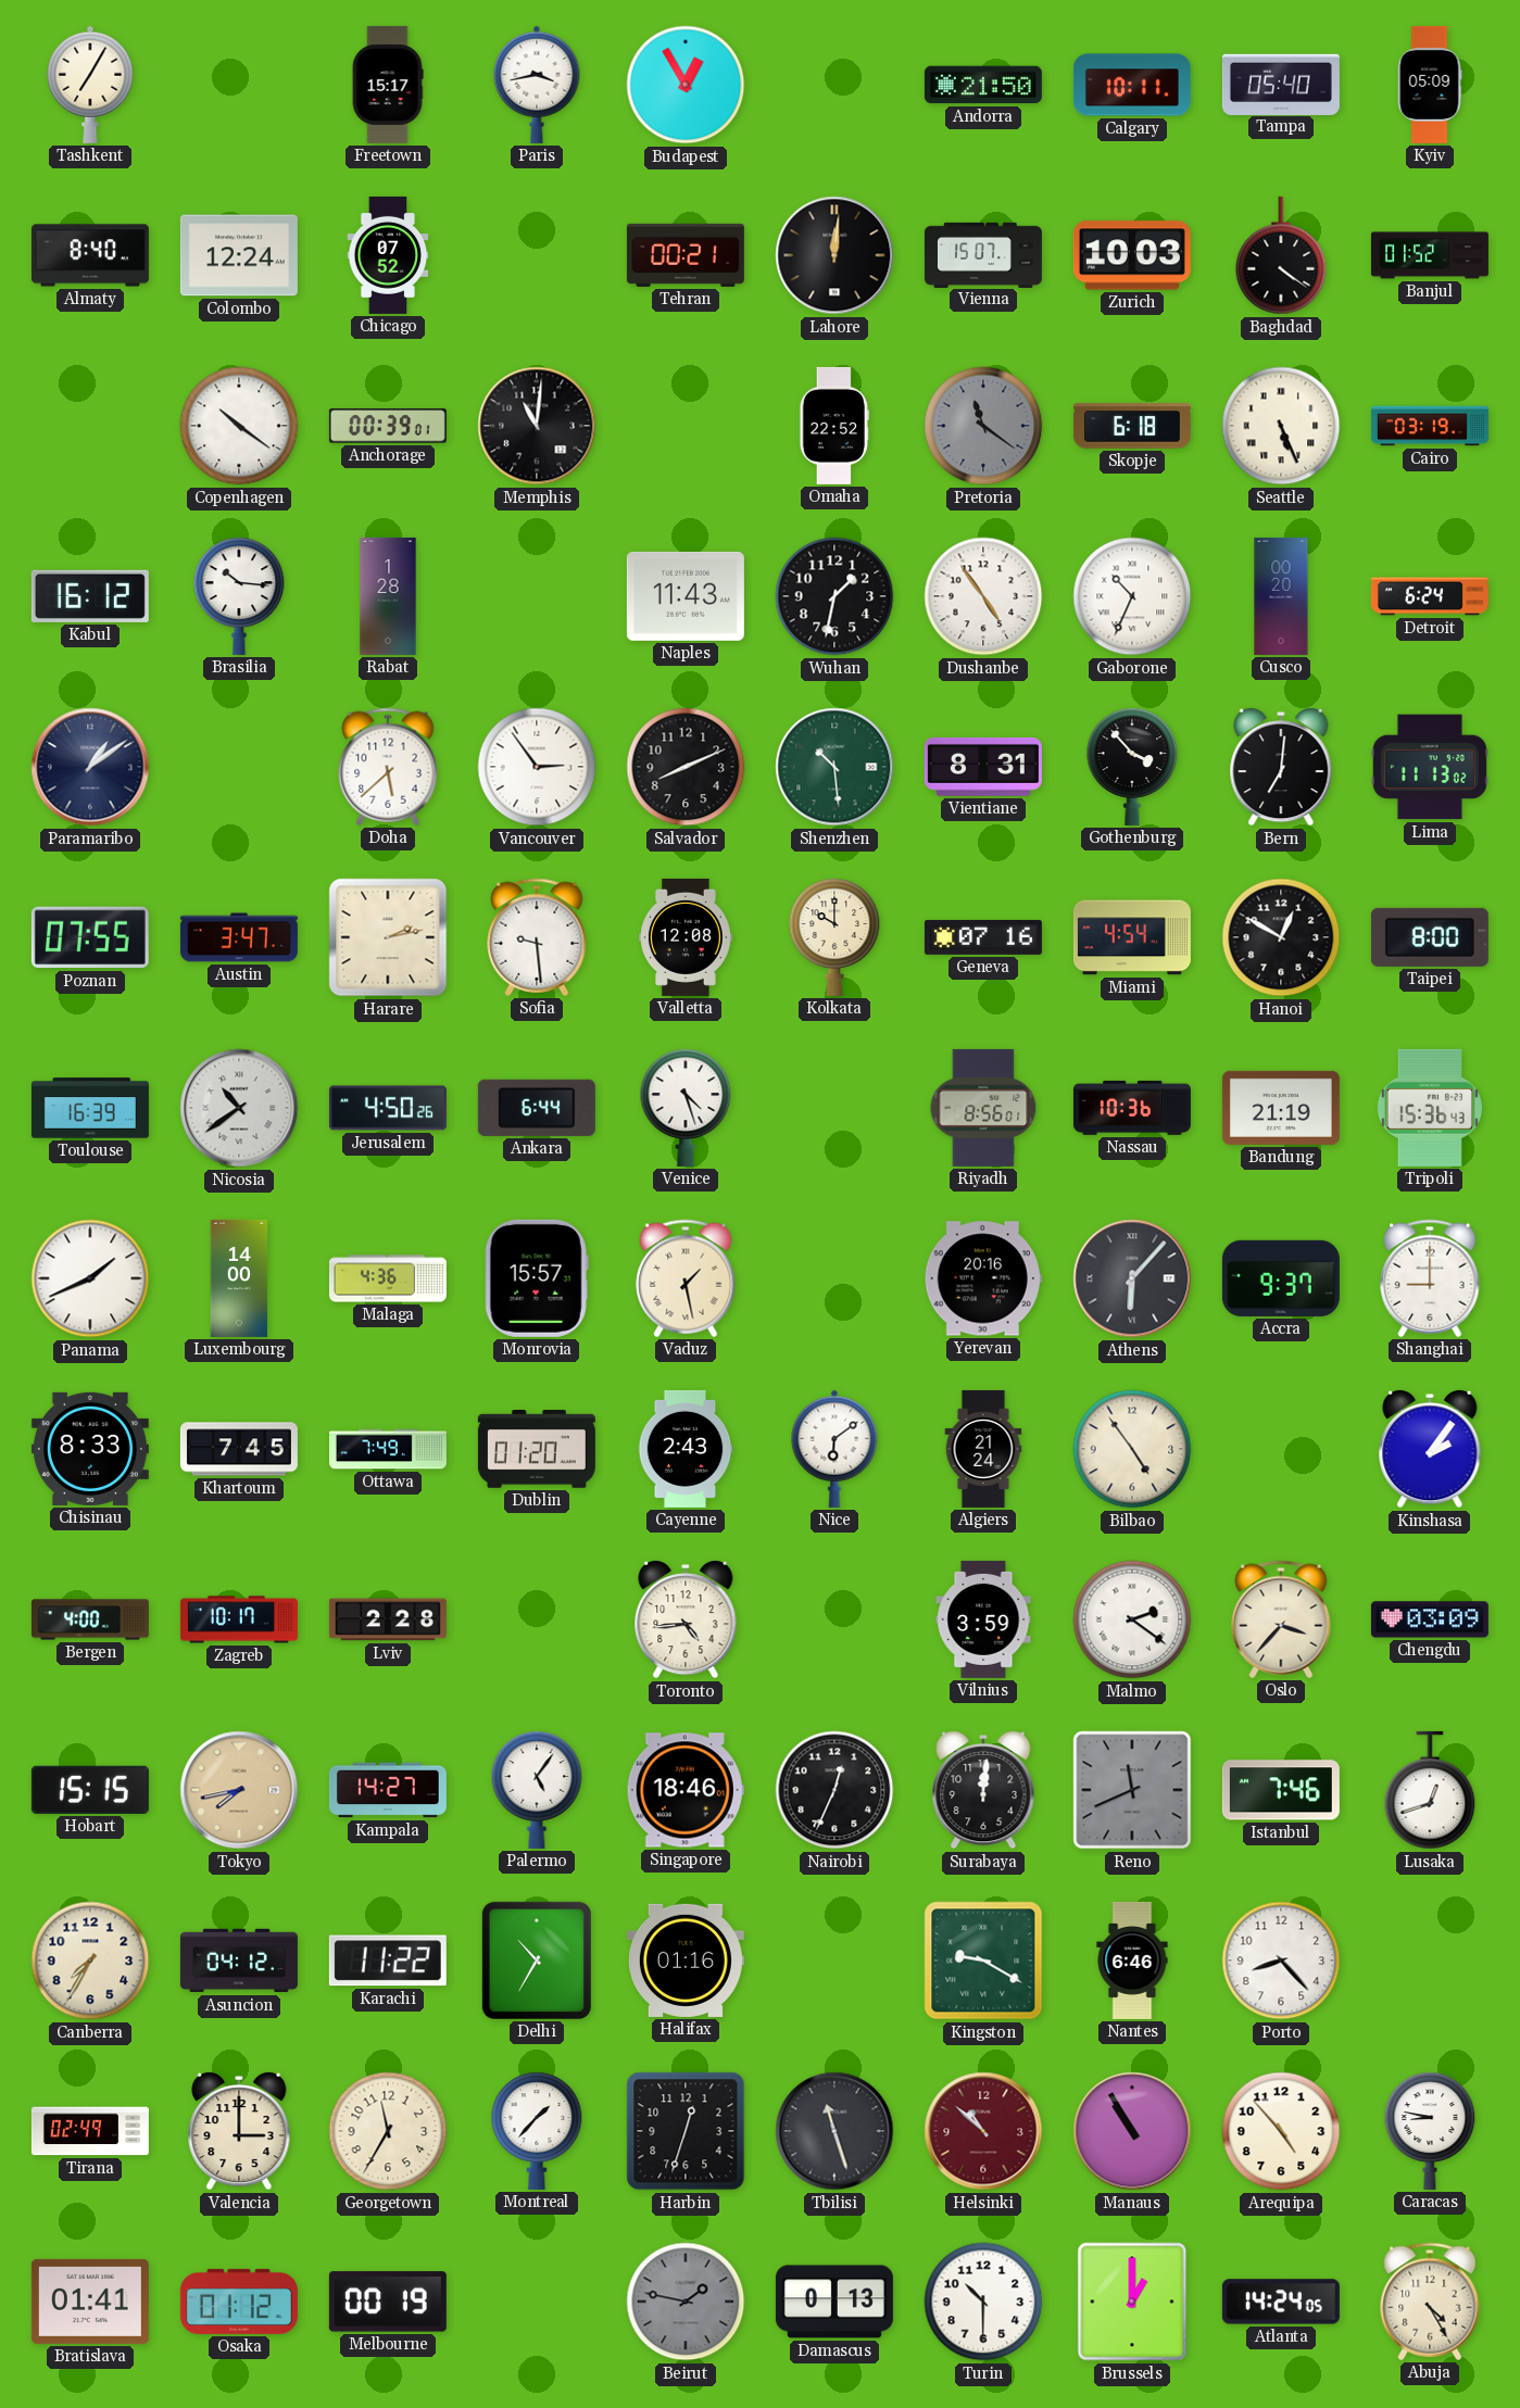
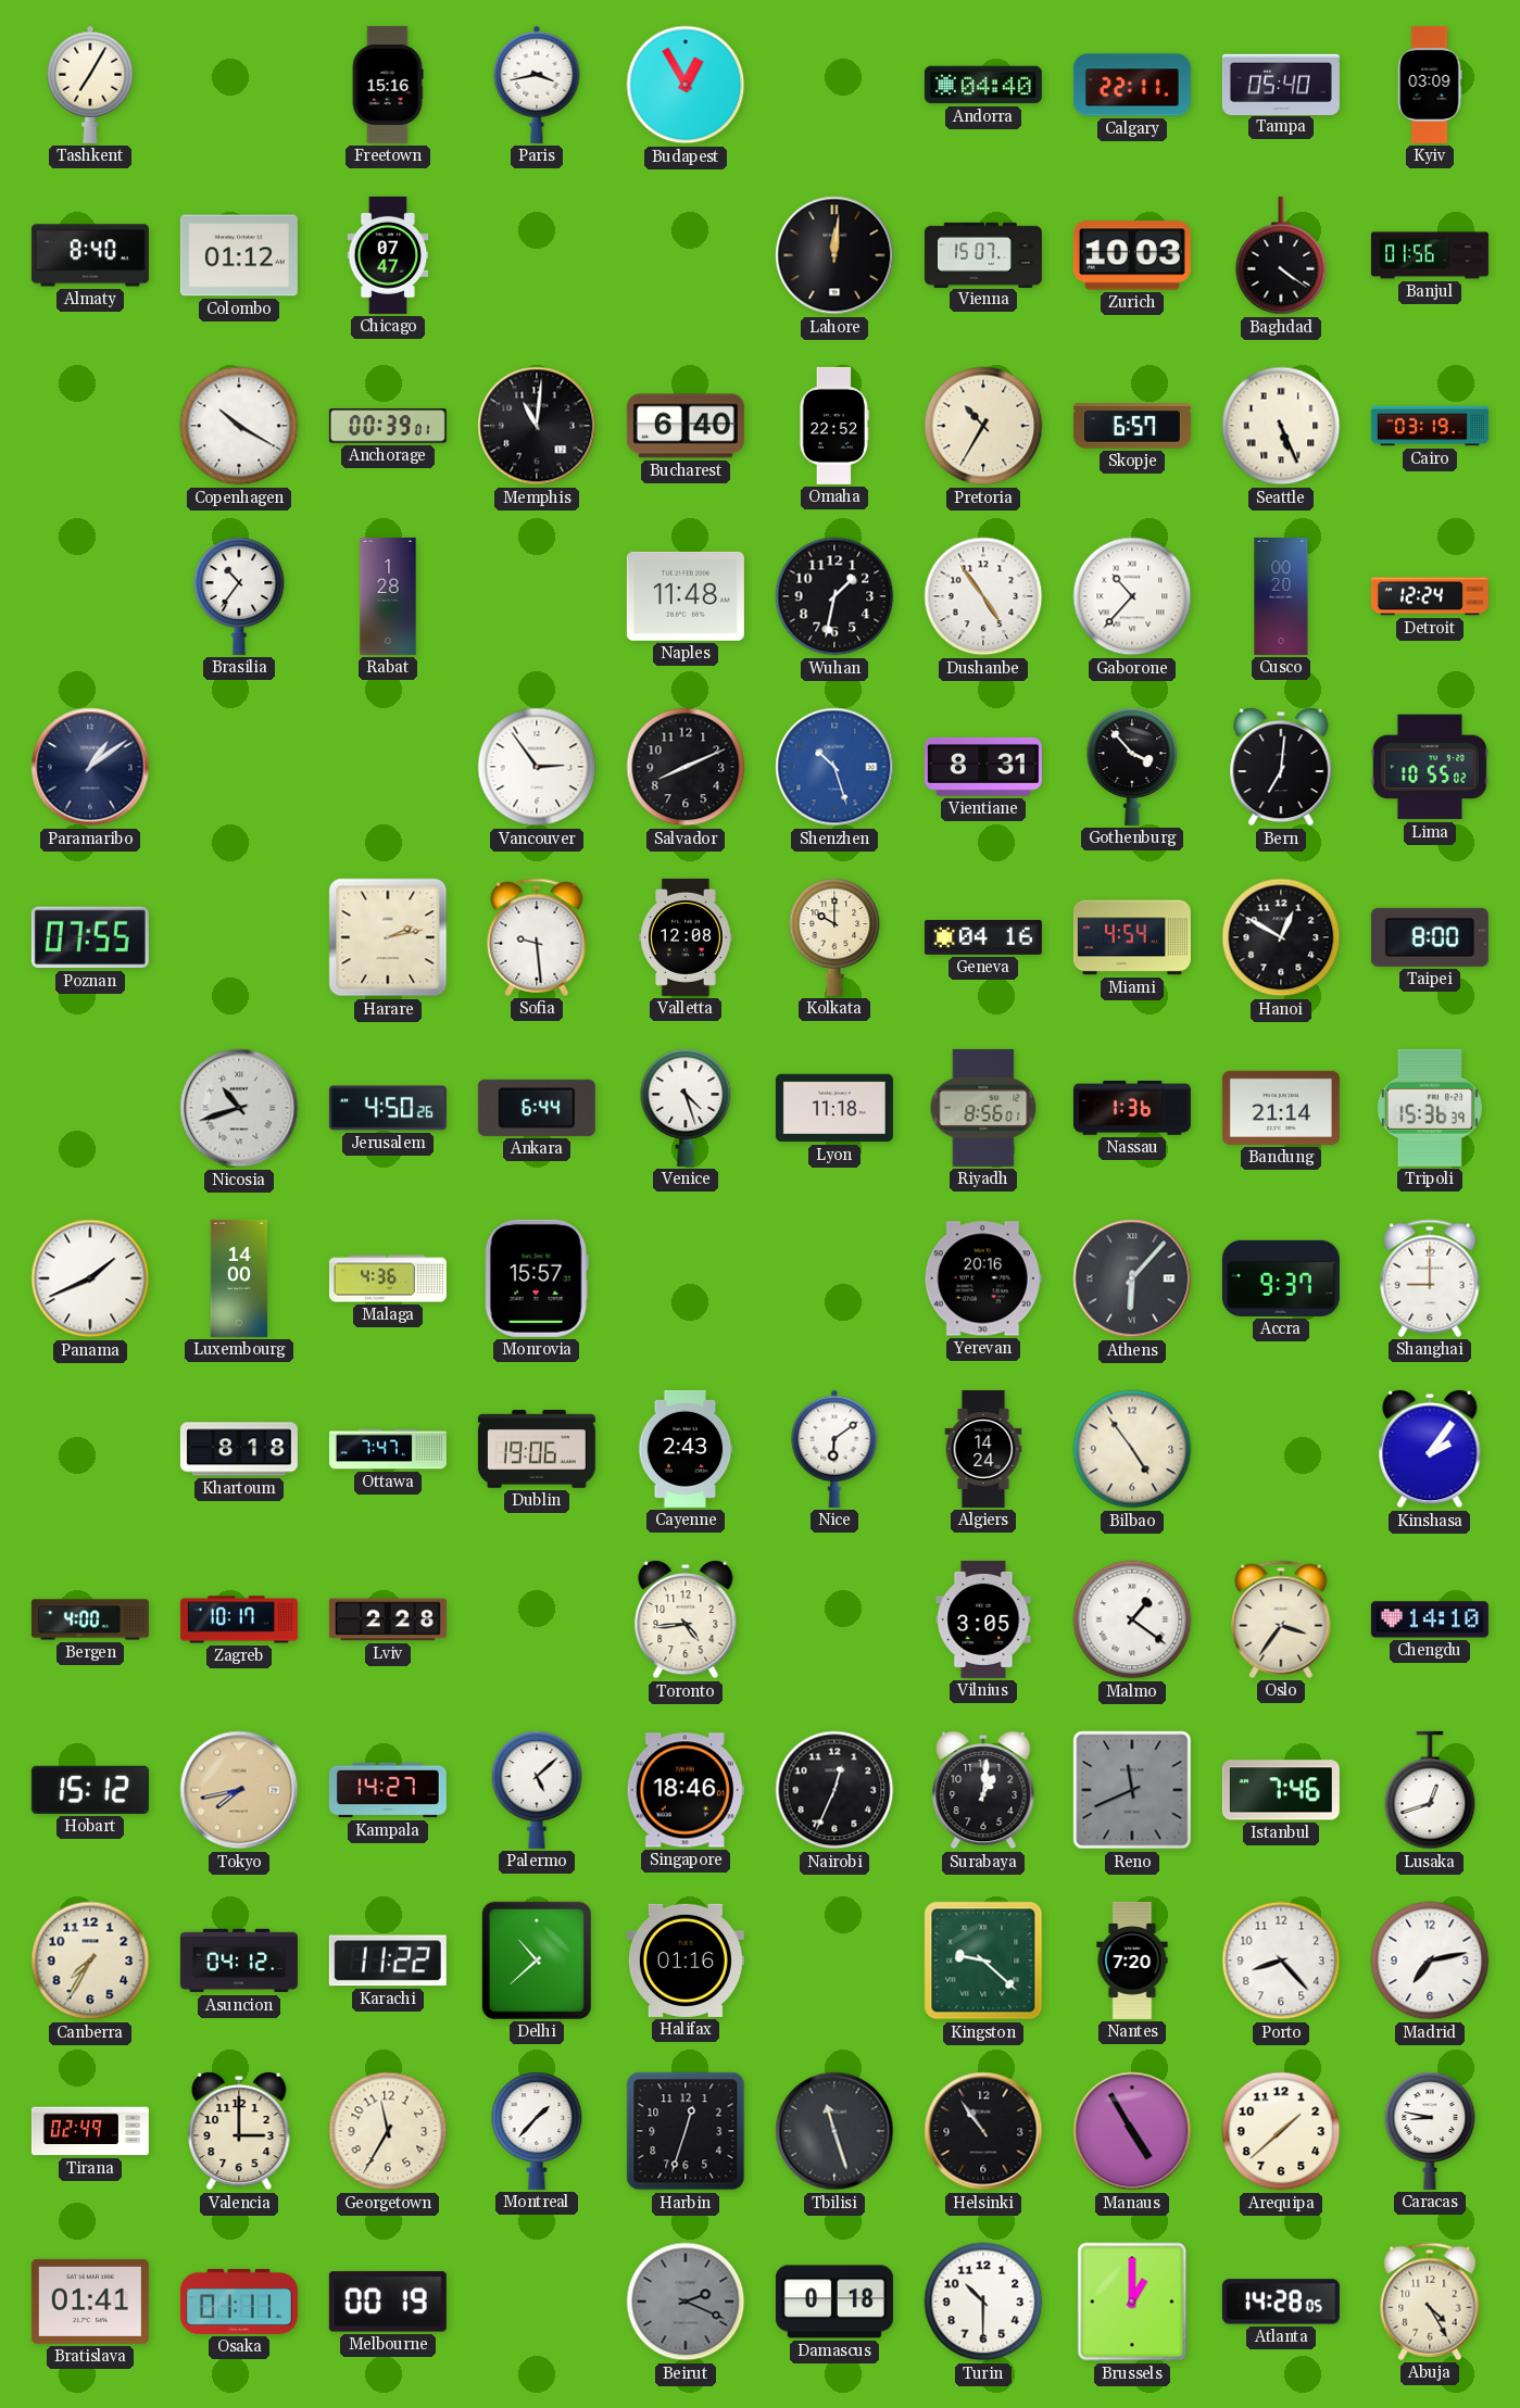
Freetown: 15:17 -> 15:16 (388, 85)
Andorra: 21:50 -> 04:40 (983, 85)
Calgary: 10:11 -> 22:11 (1132, 85)
Kyiv: 05:09 -> 03:09 (1430, 85)
Colombo: 12:24 -> 01:12 (239, 255)
Chicago: 07:52 -> 07:47 (388, 255)
Tehran: 00:21 -> none (686, 255)
Banjul: 01:52 -> 01:56 (1430, 255)
Copenhagen: 10:21 -> 10:20 (239, 426)
Bucharest: none -> 6:40 (686, 426)
Pretoria: 11:21 -> 10:35 (983, 426)
Pretoria dial: grey -> cream (983, 426)
Skopje: 6:18 -> 6:57 (1132, 426)
Kabul: 16:12 -> none (90, 596)
Brasilia: 10:16 -> 10:36 (239, 596)
Naples: 11:43 -> 11:48 (686, 596)
Gaborone: 10:34 -> 10:37 (1132, 596)
Detroit: 6:24 -> 12:24 (1430, 596)
Doha: 5:38 -> none (388, 767)
Shenzhen: 10:29 -> 10:27 (834, 767)
Shenzhen dial: green -> blue (834, 767)
Lima: 11:13 -> 10:55 (1430, 767)
Austin: 3:47 -> none (239, 937)
Geneva: 07:16 -> 04:16 (983, 937)
Toulouse: 16:39 -> none (90, 1108)
Nicosia: 10:39 -> 10:42 (239, 1108)
Lyon: none -> 11:18 (834, 1108)
Nassau: 10:36 -> 1:36 (1132, 1108)
Bandung: 21:19 -> 21:14 (1281, 1108)
Tripoli: 15:36:43 -> 15:36:39 (1430, 1108)
Vaduz: 1:28 -> none (686, 1278)
Chisinau: 8:33 -> none (90, 1449)
Khartoum: 7:45 -> 8:18 (239, 1449)
Ottawa: 7:49 -> 7:47 (388, 1449)
Dublin: 01:20 -> 19:06 (537, 1449)
Algiers: 21:24 -> 14:24 (983, 1449)
Vilnius: 3:59 -> 3:05 (983, 1619)
Malmo: 2:21 -> 1:21 (1132, 1619)
Oslo: 3:37 -> 3:36 (1281, 1619)
Chengdu: 03:09 -> 14:10 (1430, 1619)
Hobart: 15:15 -> 15:12 (90, 1790)
Palermo: 5:06 -> 5:08 (537, 1790)
Surabaya: 12:01 -> 1:01 (983, 1790)
Delhi: 10:35 -> 10:38 (537, 1961)
Kingston: 9:20 -> 9:22 (983, 1961)
Nantes: 6:46 -> 7:20 (1132, 1961)
Madrid: none -> 7:13 (1430, 1961)
Helsinki: 10:52 -> 10:54 (983, 2131)
Helsinki dial: burgundy -> black (983, 2131)
Manaus: 10:55 -> 4:55 (1132, 2131)
Arequipa: 4:53 -> 1:38 (1281, 2131)
Osaka: 01:12 -> 01:11 (239, 2302)
Beirut: 1:47 -> 2:19 (686, 2302)
Damascus: 0:13 -> 0:18 (834, 2302)
Atlanta: 14:24 -> 14:28 (1281, 2302)
